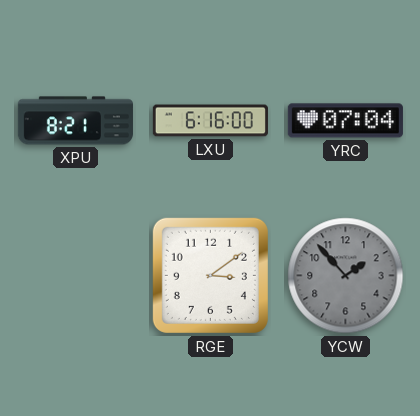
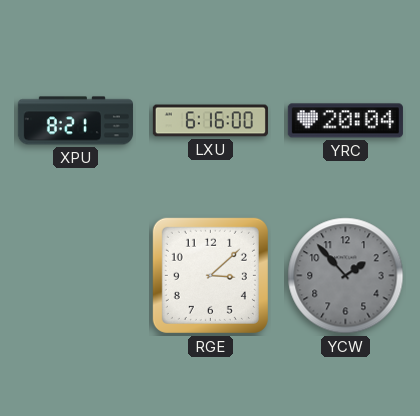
YRC: 07:04 -> 20:04 (345, 121)
RGE: 3:09 -> 3:08 (210, 275)
